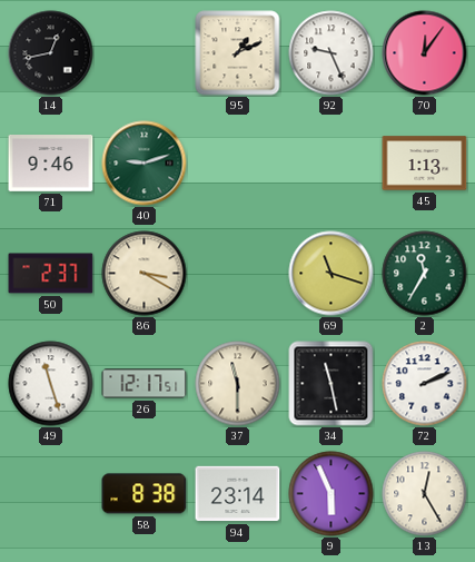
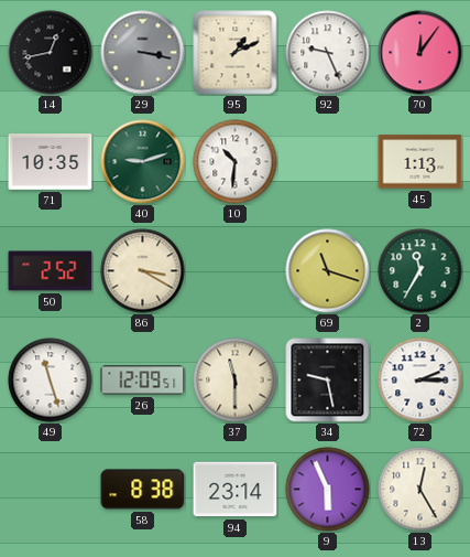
29: none -> 3:17 (143, 53)
71: 9:46 -> 10:35 (51, 162)
10: none -> 10:31 (236, 162)
50: 2:37 -> 2:52 (51, 271)
26: 12:17 -> 12:09 (143, 381)
34: 11:28 -> 9:28 (328, 381)
72: 2:11 -> 2:15 (420, 381)
